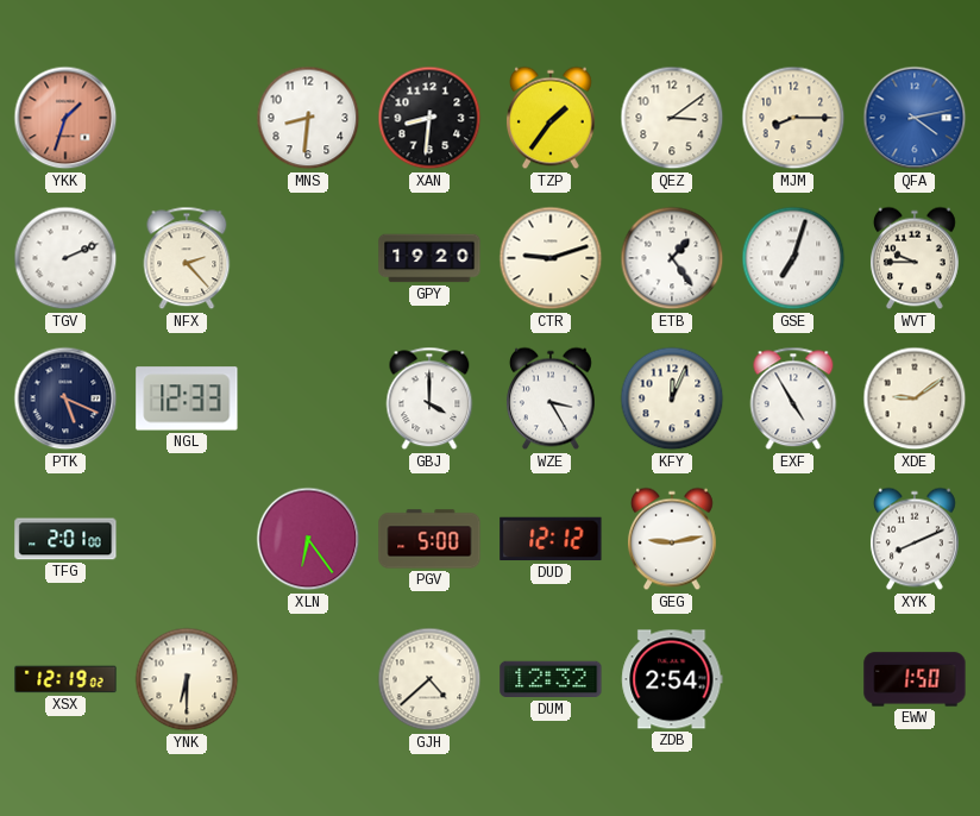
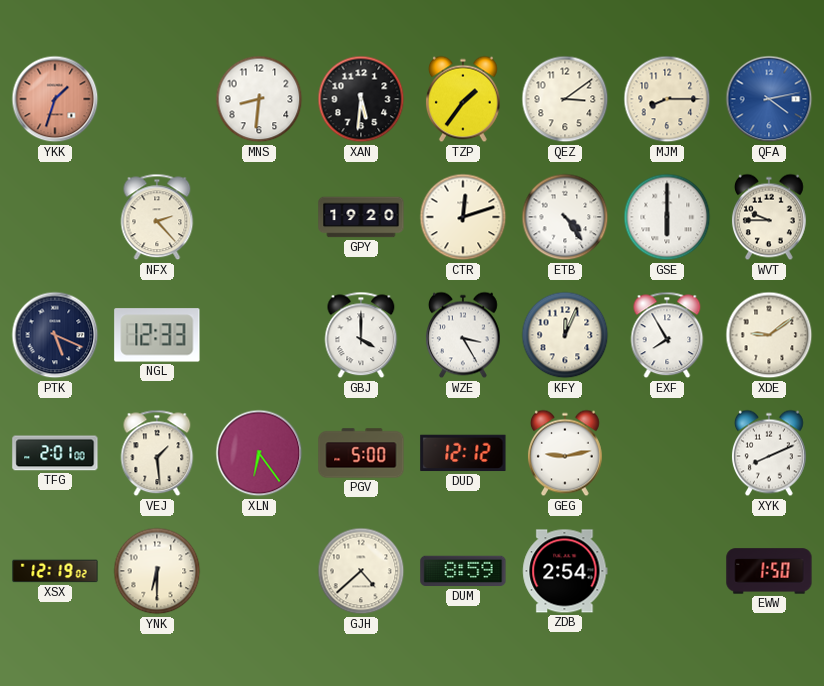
XAN: 8:31 -> 5:31 (361, 99)
TGV: 2:11 -> none (65, 258)
CTR: 9:12 -> 12:12 (463, 217)
ETB: 1:24 -> 4:24 (565, 217)
GSE: 7:03 -> 6:00 (667, 217)
EXF: 4:55 -> 7:55 (667, 335)
VEJ: none -> 1:29 (157, 453)
DUM: 12:32 -> 8:59 (463, 571)
